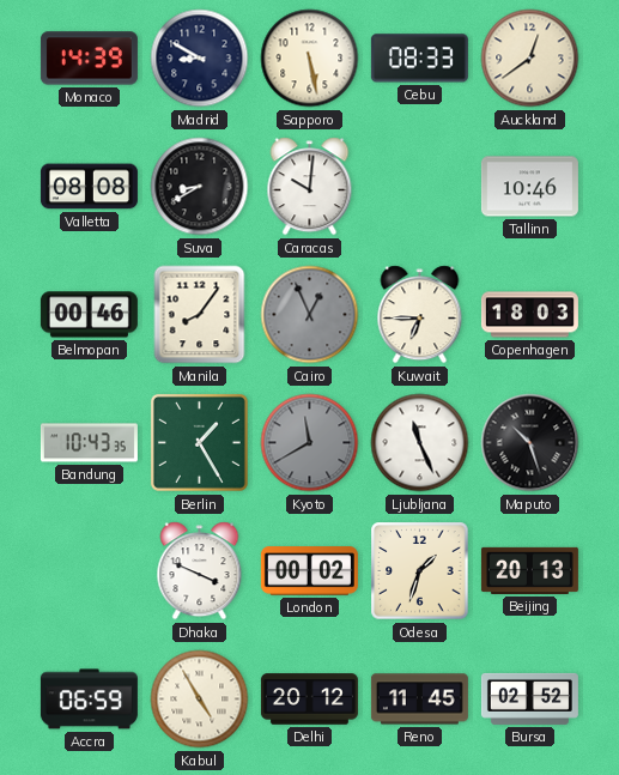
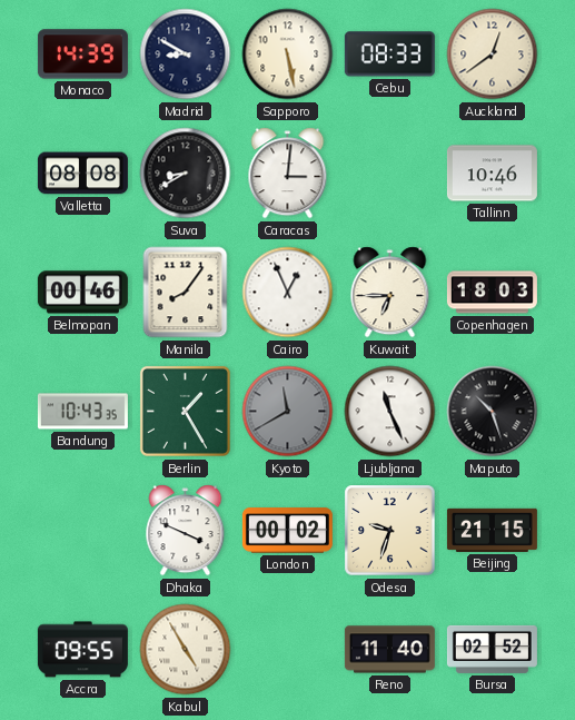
Caracas: 10:01 -> 3:01 (288, 174)
Cairo dial: grey -> white (288, 293)
Odesa: 1:33 -> 9:33 (390, 531)
Beijing: 20:13 -> 21:15 (492, 530)
Accra: 06:59 -> 09:55 (82, 650)
Delhi: 20:12 -> none (309, 700)
Reno: 11:45 -> 11:40 (389, 650)
